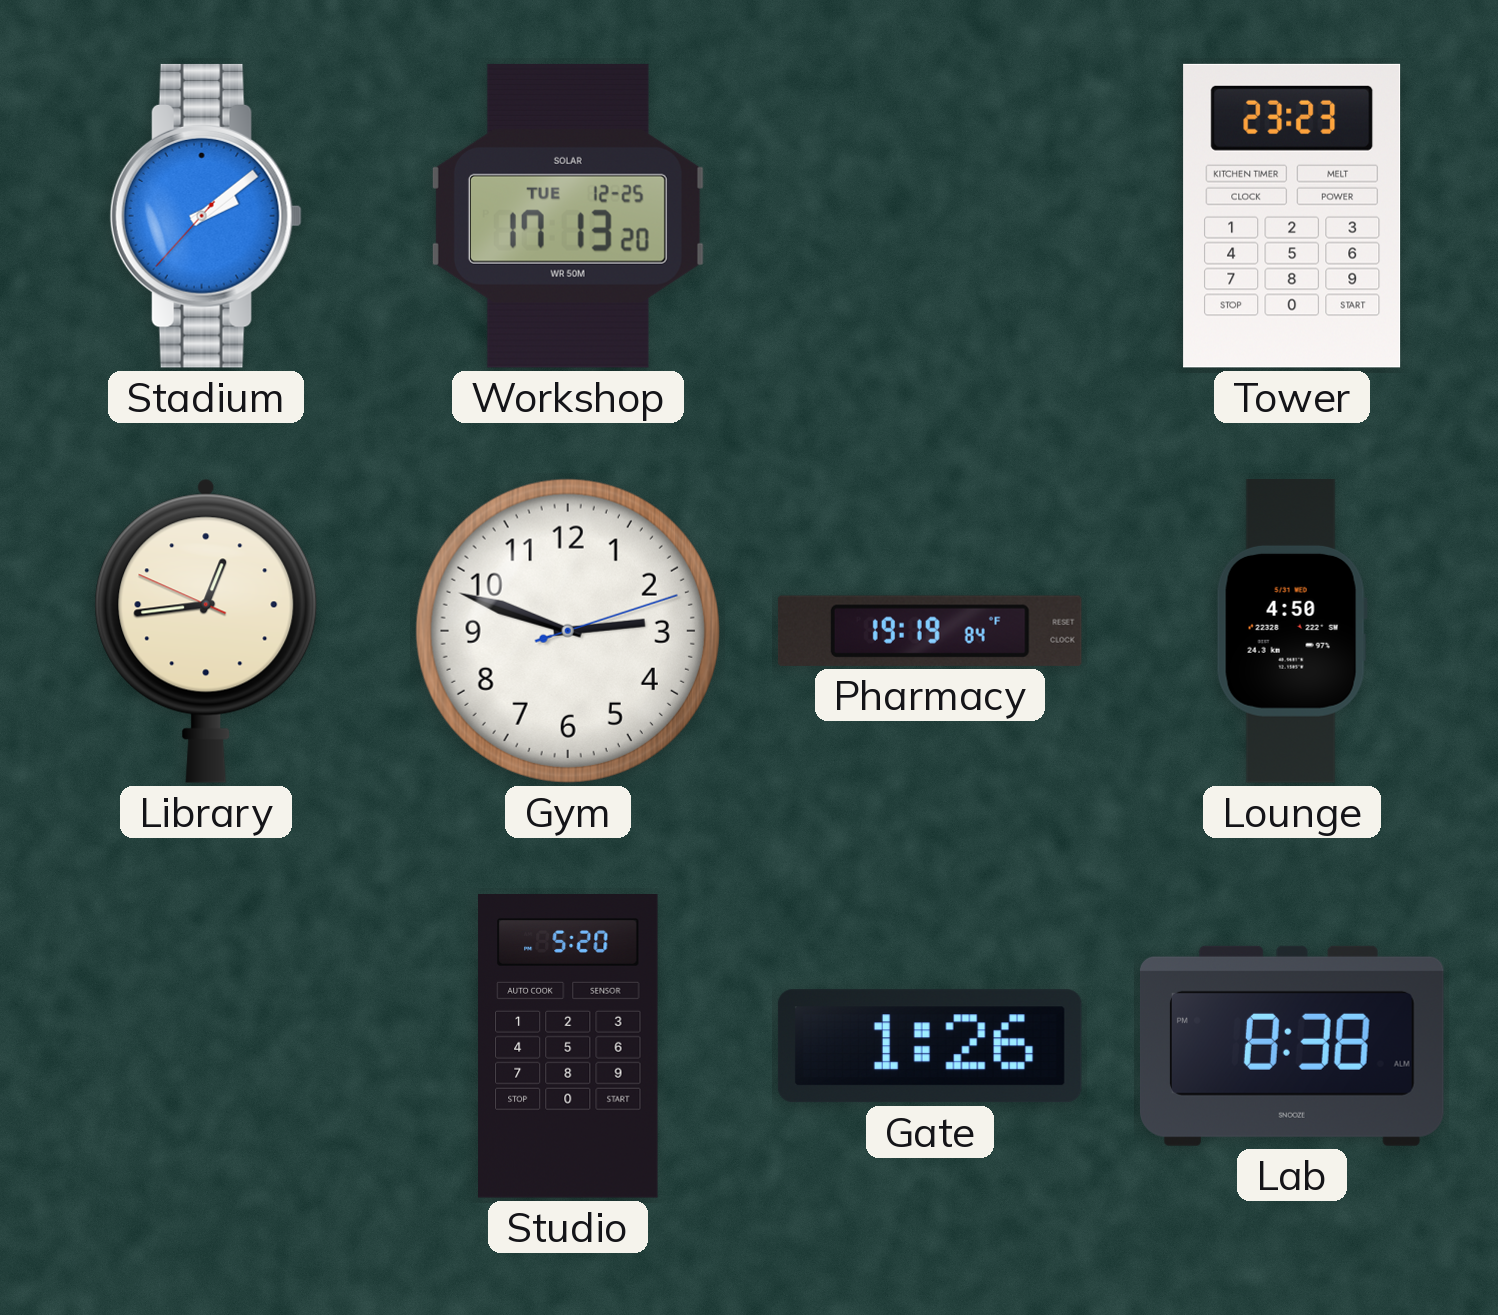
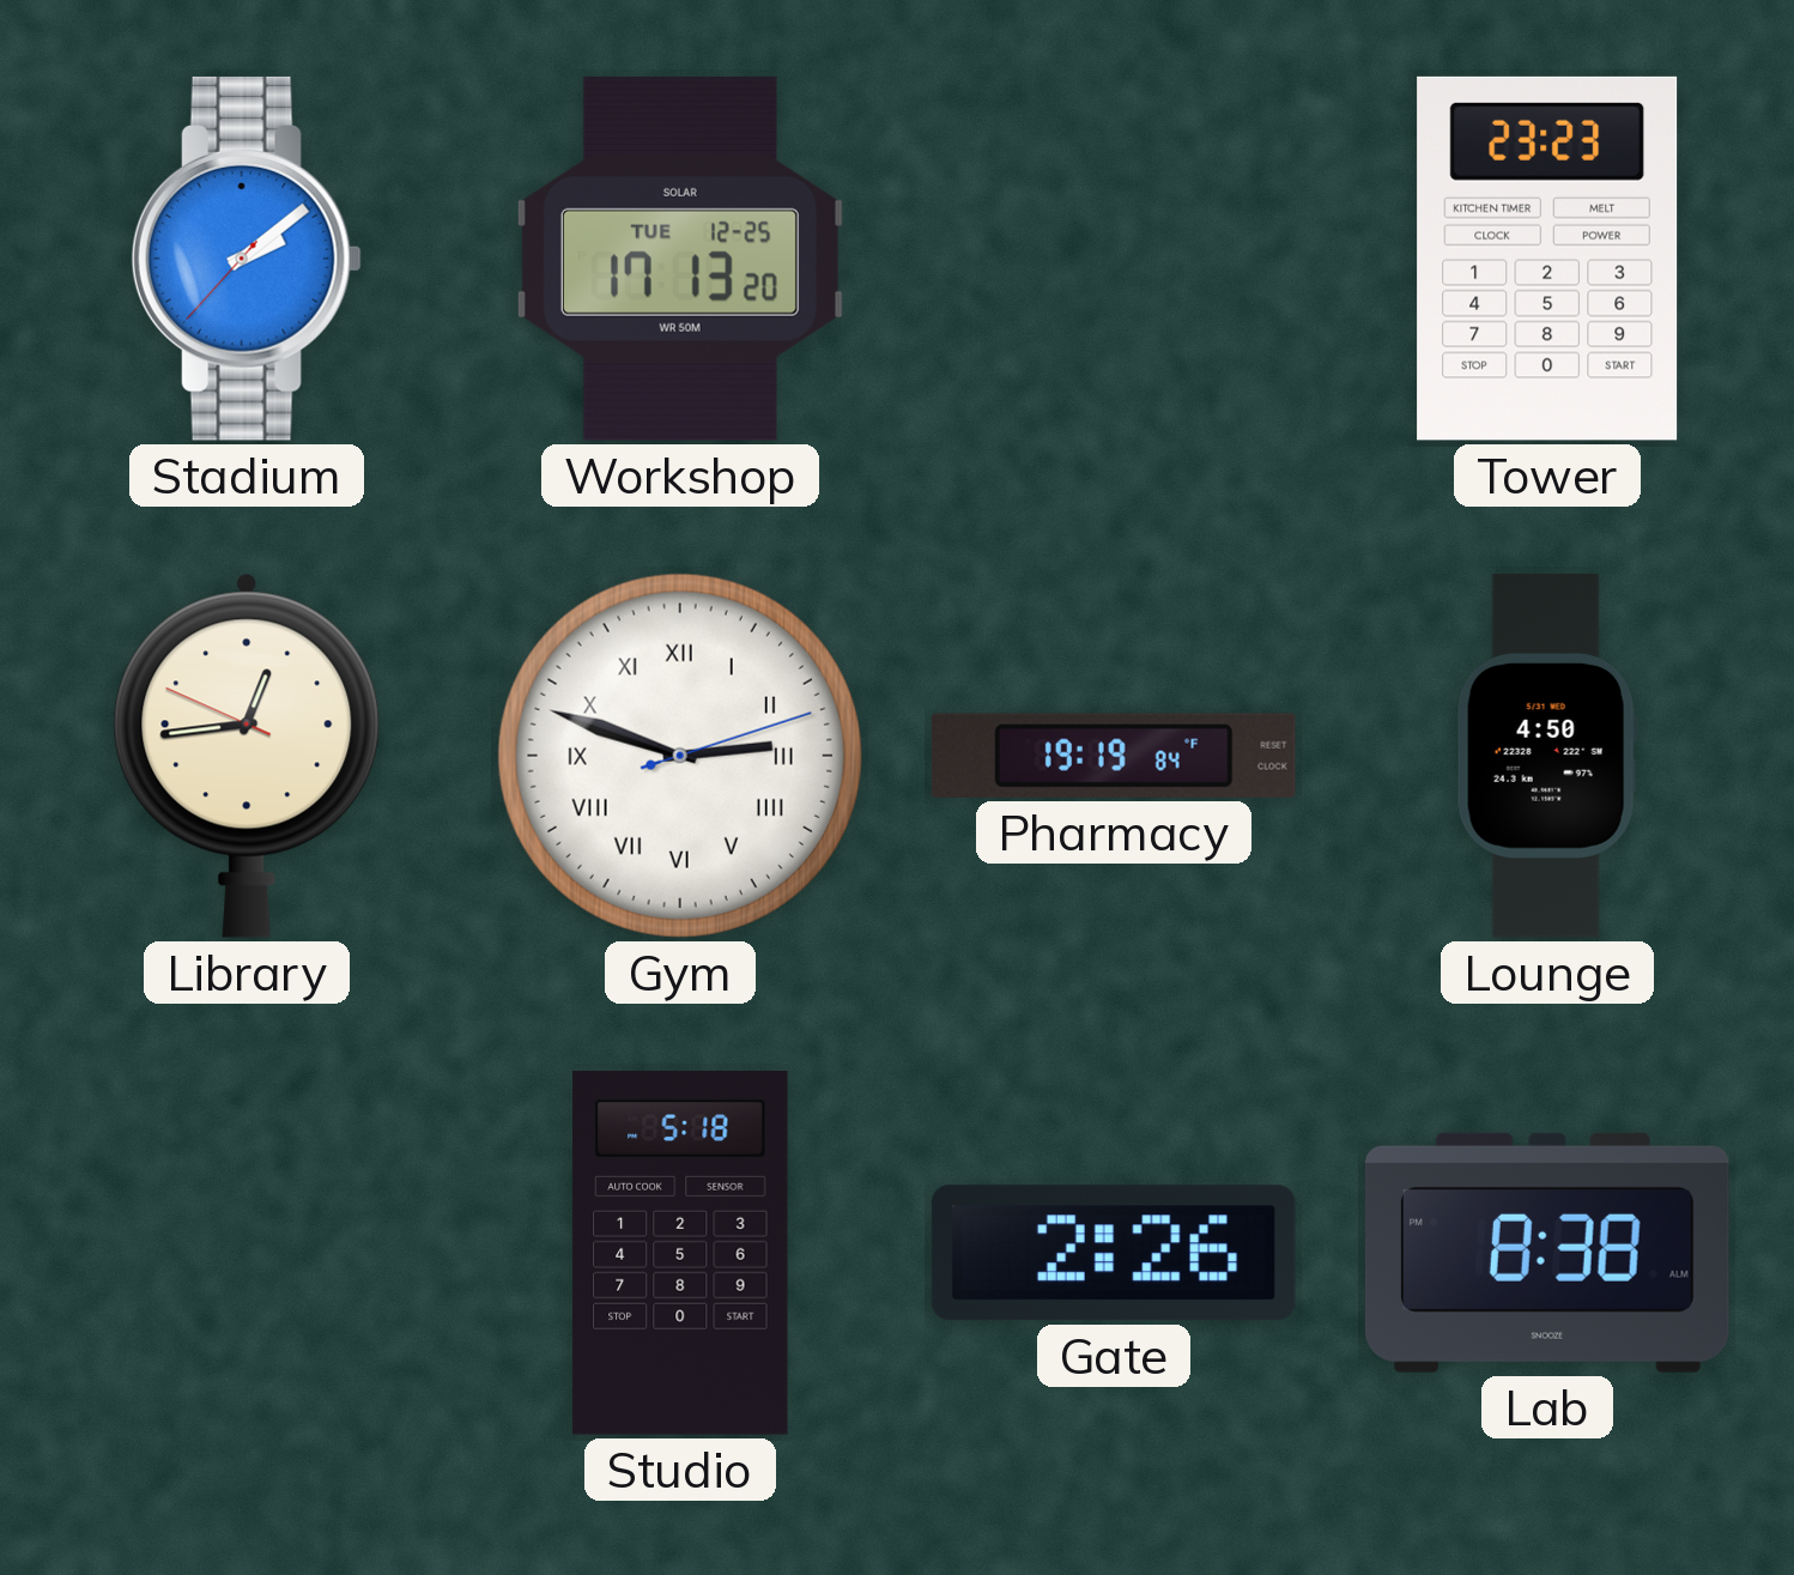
Gym numerals: Arabic -> Roman (680, 756)
Studio: 5:20 -> 5:18 (680, 1253)
Gate: 1:26 -> 2:26 (1114, 1253)
